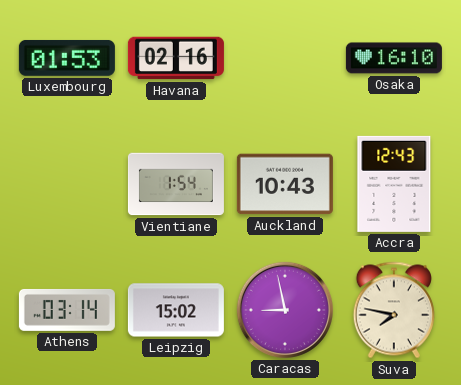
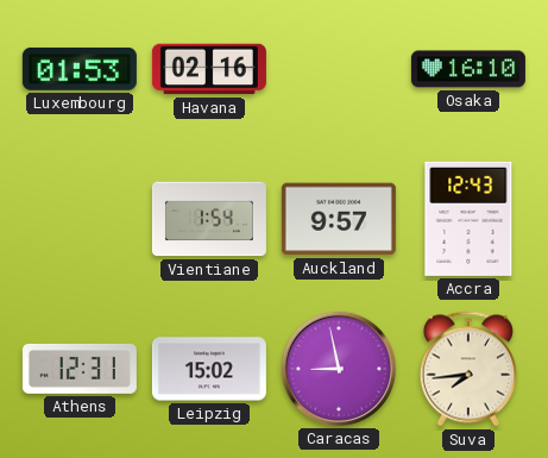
Auckland: 10:43 -> 9:57 (339, 219)
Athens: 03:14 -> 12:31 (80, 369)
Suva: 7:47 -> 7:44 (468, 369)
